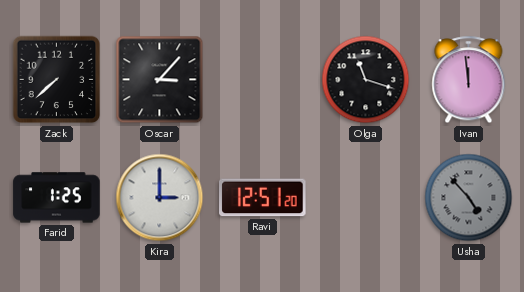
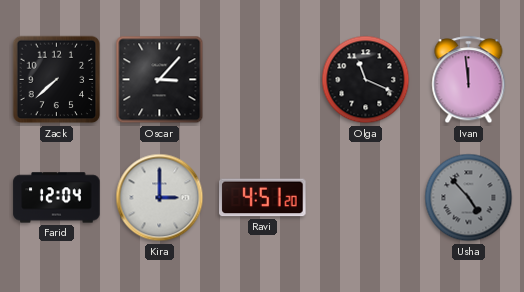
Olga: 11:18 -> 11:19 (366, 80)
Farid: 1:25 -> 12:04 (57, 198)
Ravi: 12:51 -> 4:51 (263, 198)
